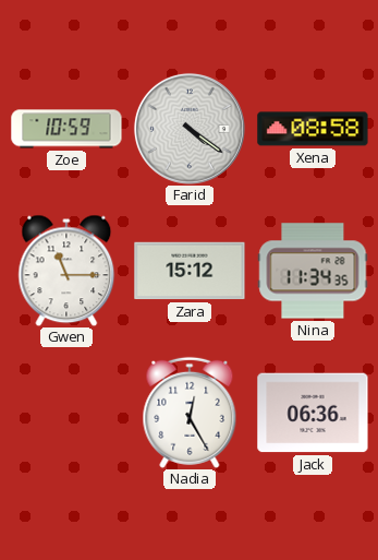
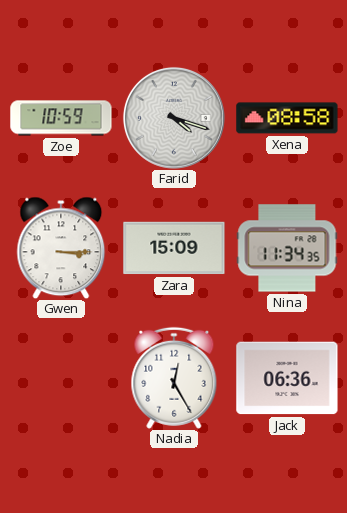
Farid: 4:21 -> 4:18 (174, 118)
Gwen: 11:15 -> 3:15 (61, 248)
Zara: 15:12 -> 15:09 (174, 248)
